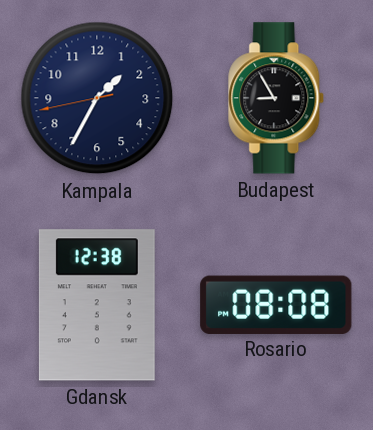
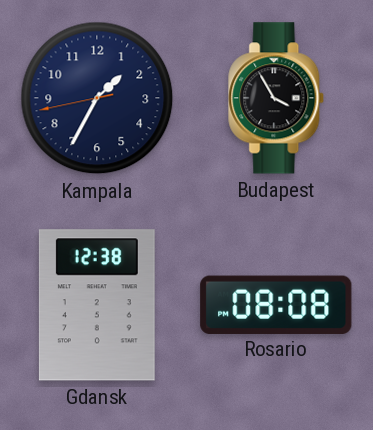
Budapest: 8:55 -> 3:55 (277, 98)
